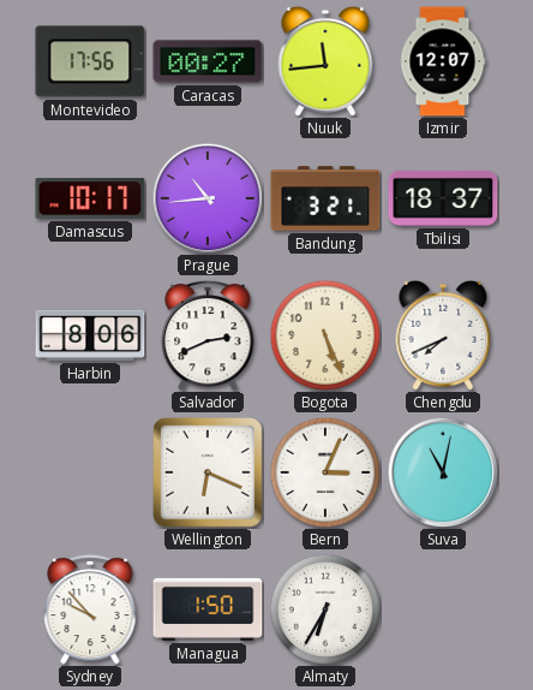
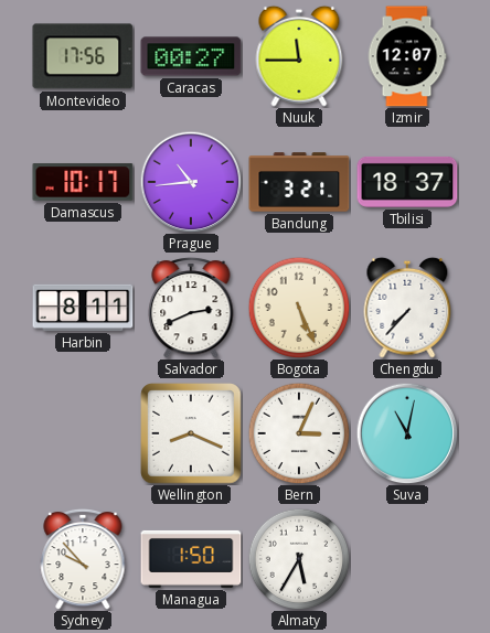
Nuuk: 11:44 -> 11:45 (299, 56)
Harbin: 8:06 -> 8:11 (83, 308)
Chengdu: 7:41 -> 7:37 (407, 308)
Wellington: 6:19 -> 8:19 (191, 433)
Almaty: 6:35 -> 5:35 (299, 559)
